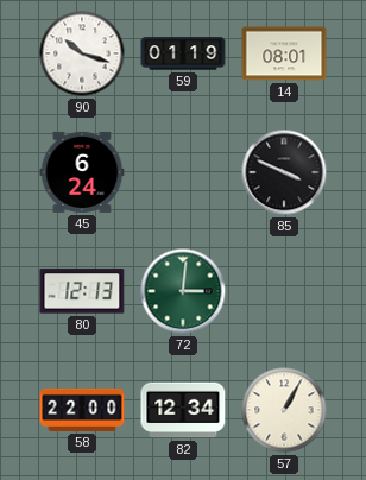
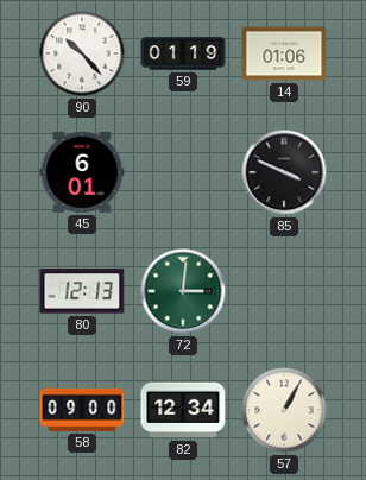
90: 10:18 -> 10:23 (82, 53)
14: 08:01 -> 01:06 (284, 53)
45: 6:24 -> 6:01 (82, 172)
58: 22:00 -> 09:00 (82, 410)
